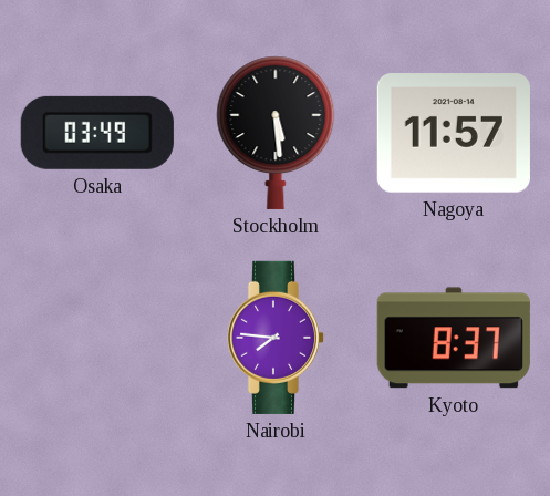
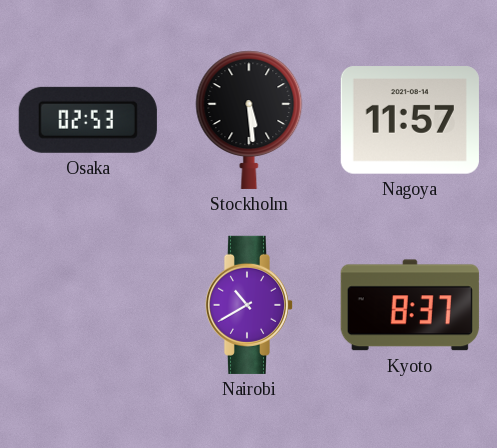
Osaka: 03:49 -> 02:53 (88, 120)
Nairobi: 7:46 -> 10:40 (249, 305)
